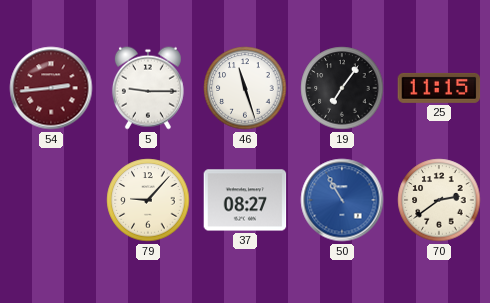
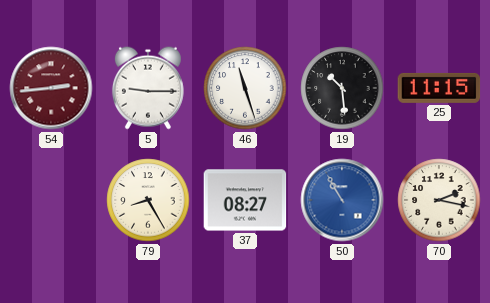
19: 7:06 -> 10:29 (342, 88)
79: 9:07 -> 8:25 (148, 200)
70: 2:39 -> 2:17 (439, 200)
